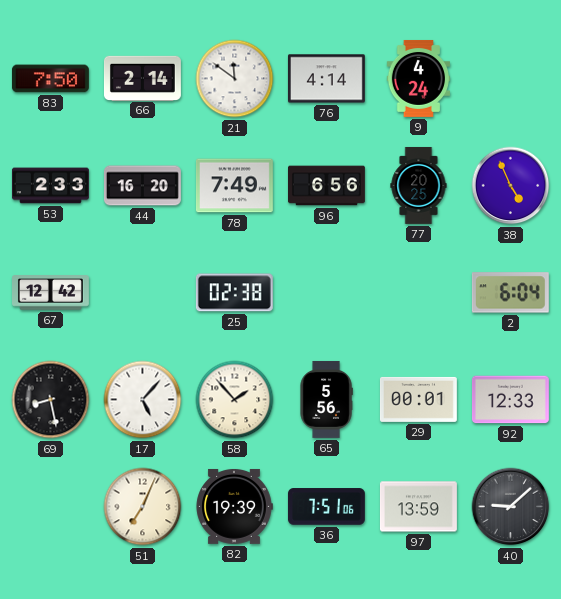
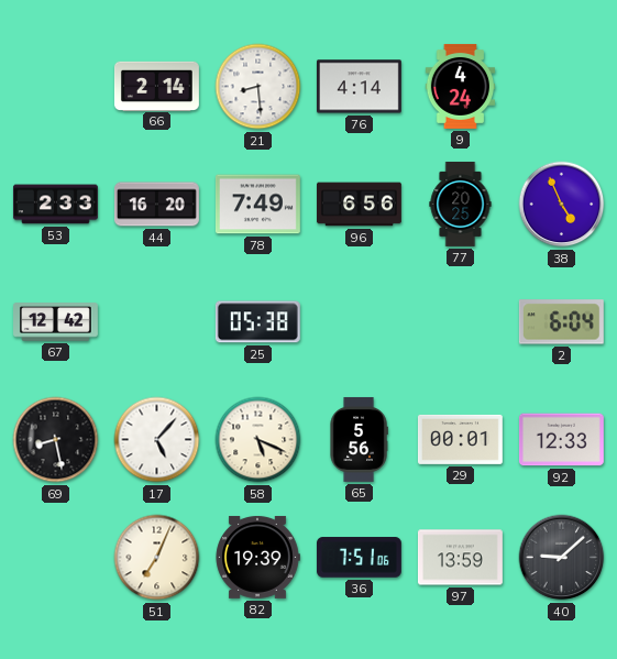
83: 7:50 -> none (50, 79)
21: 11:51 -> 8:29 (258, 87)
25: 02:38 -> 05:38 (257, 322)
58: 1:53 -> 5:19 (258, 440)
